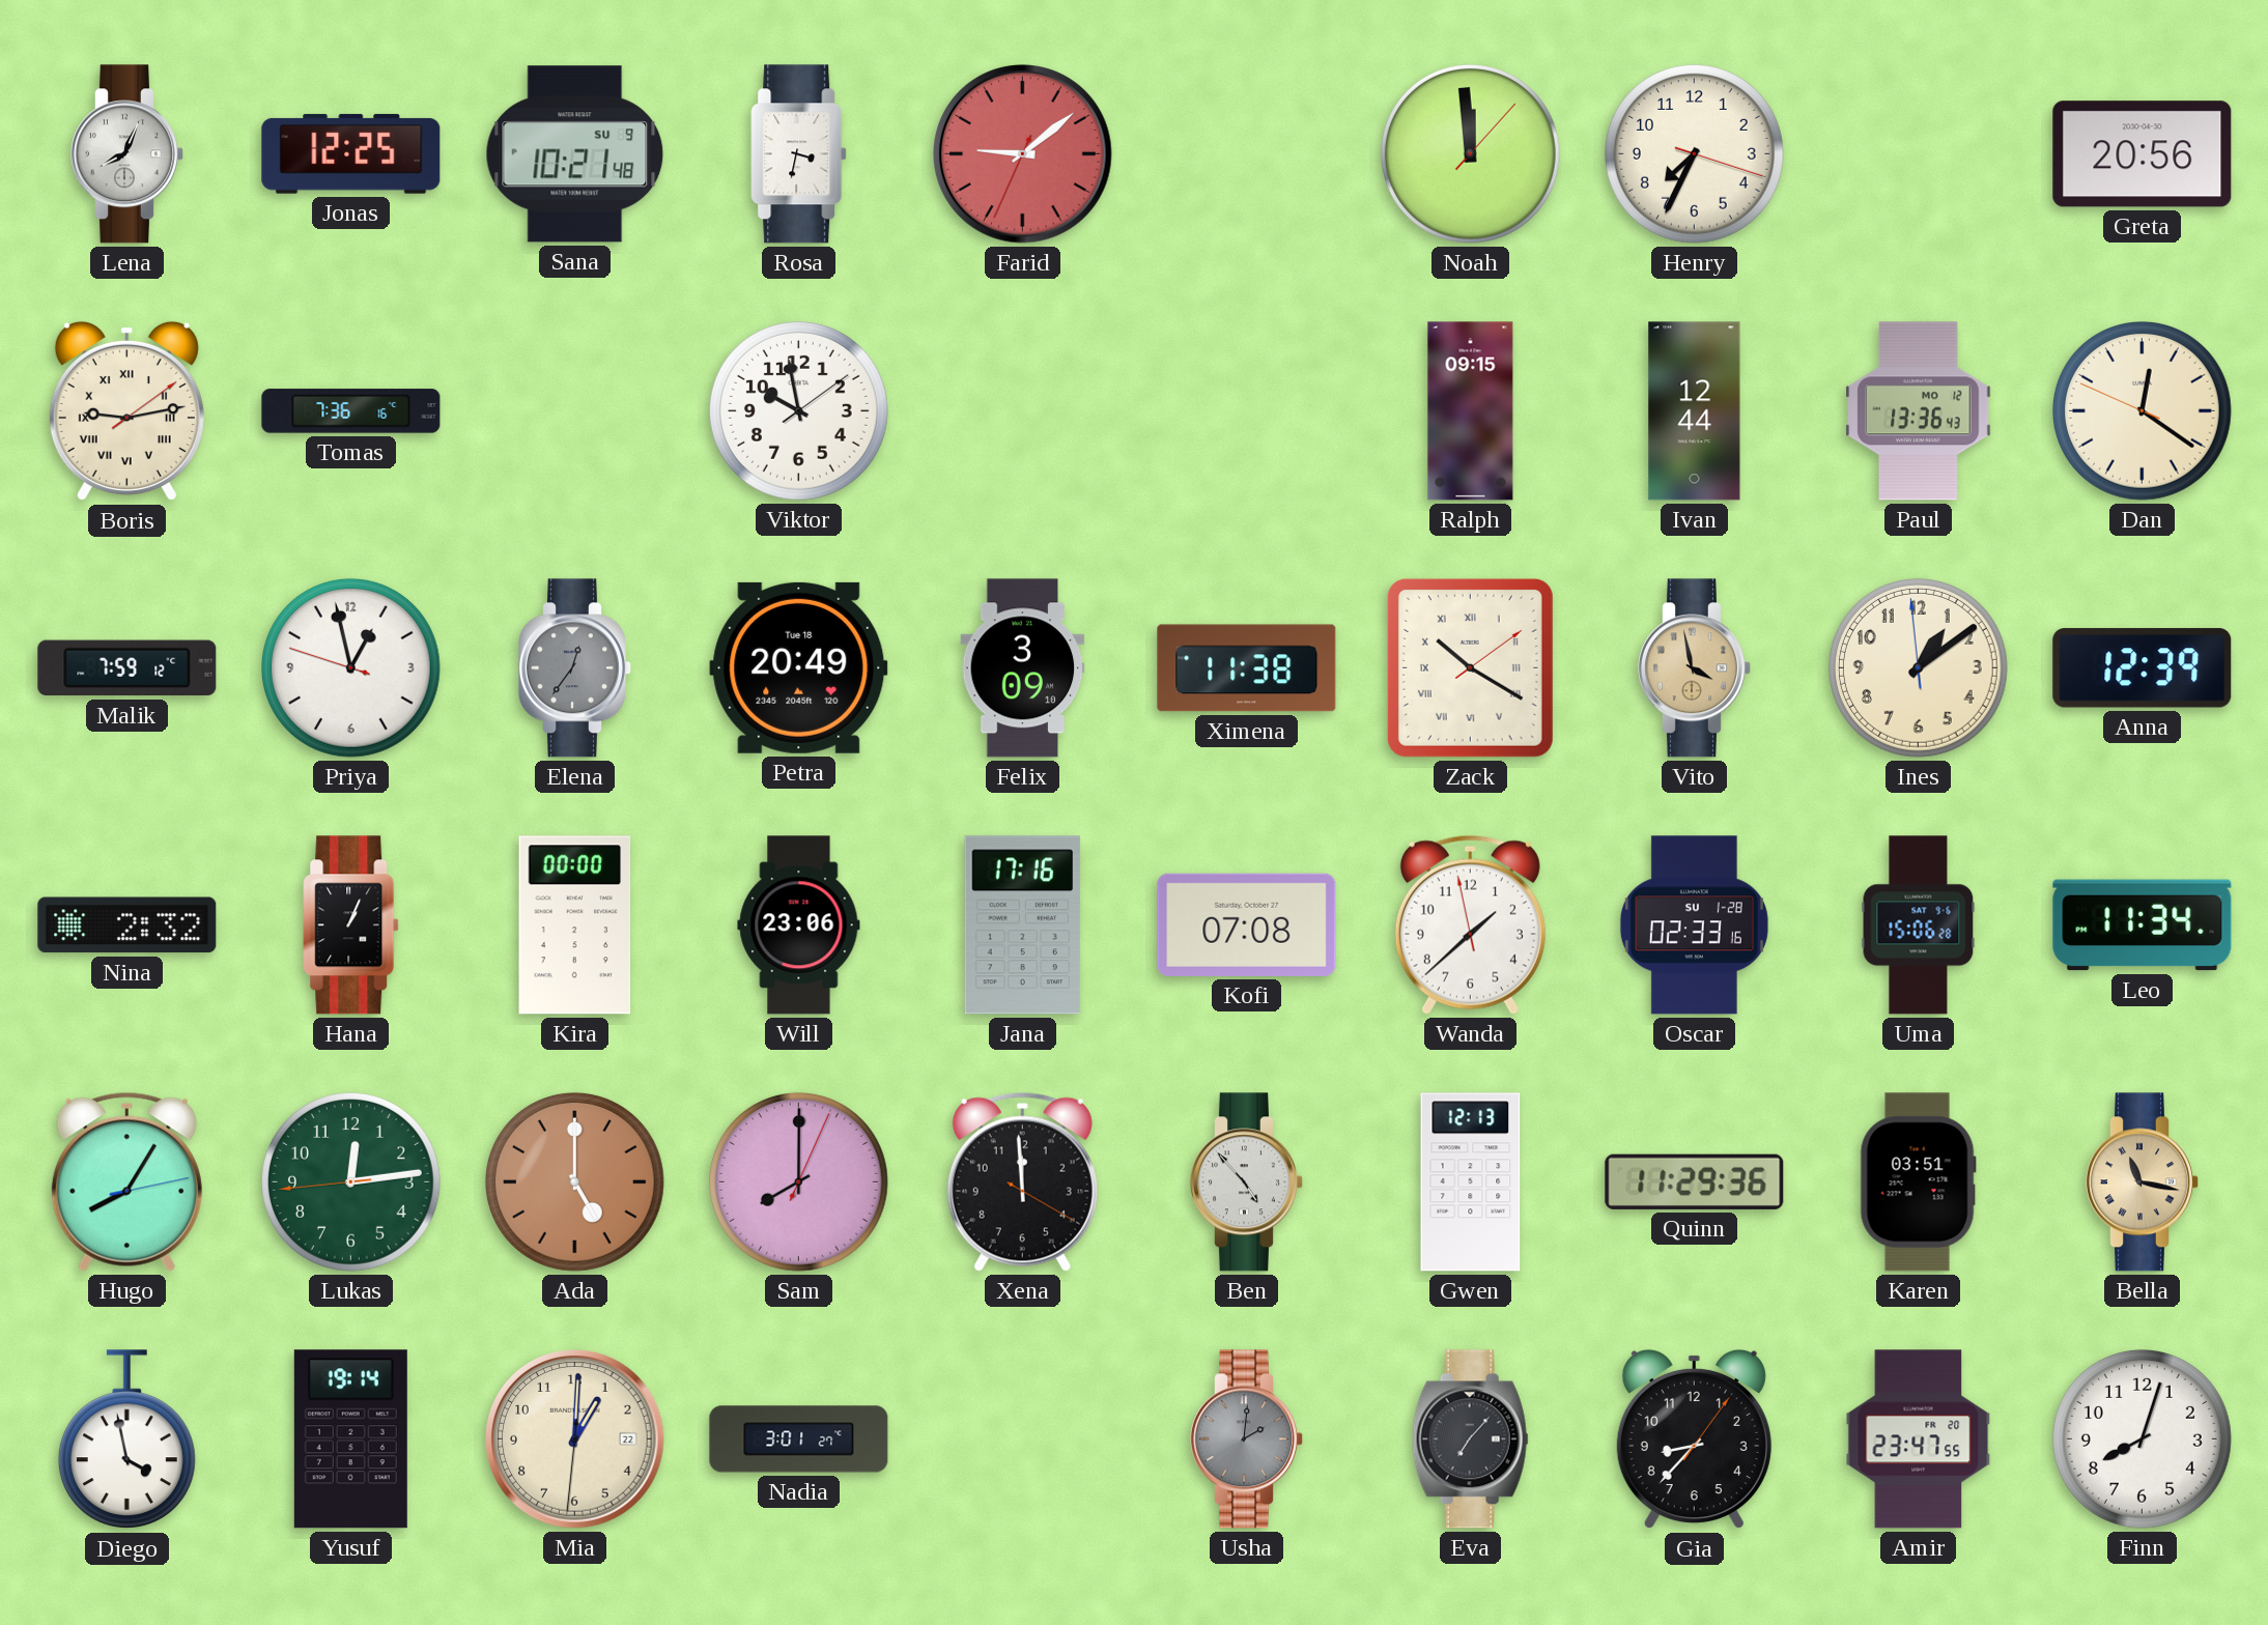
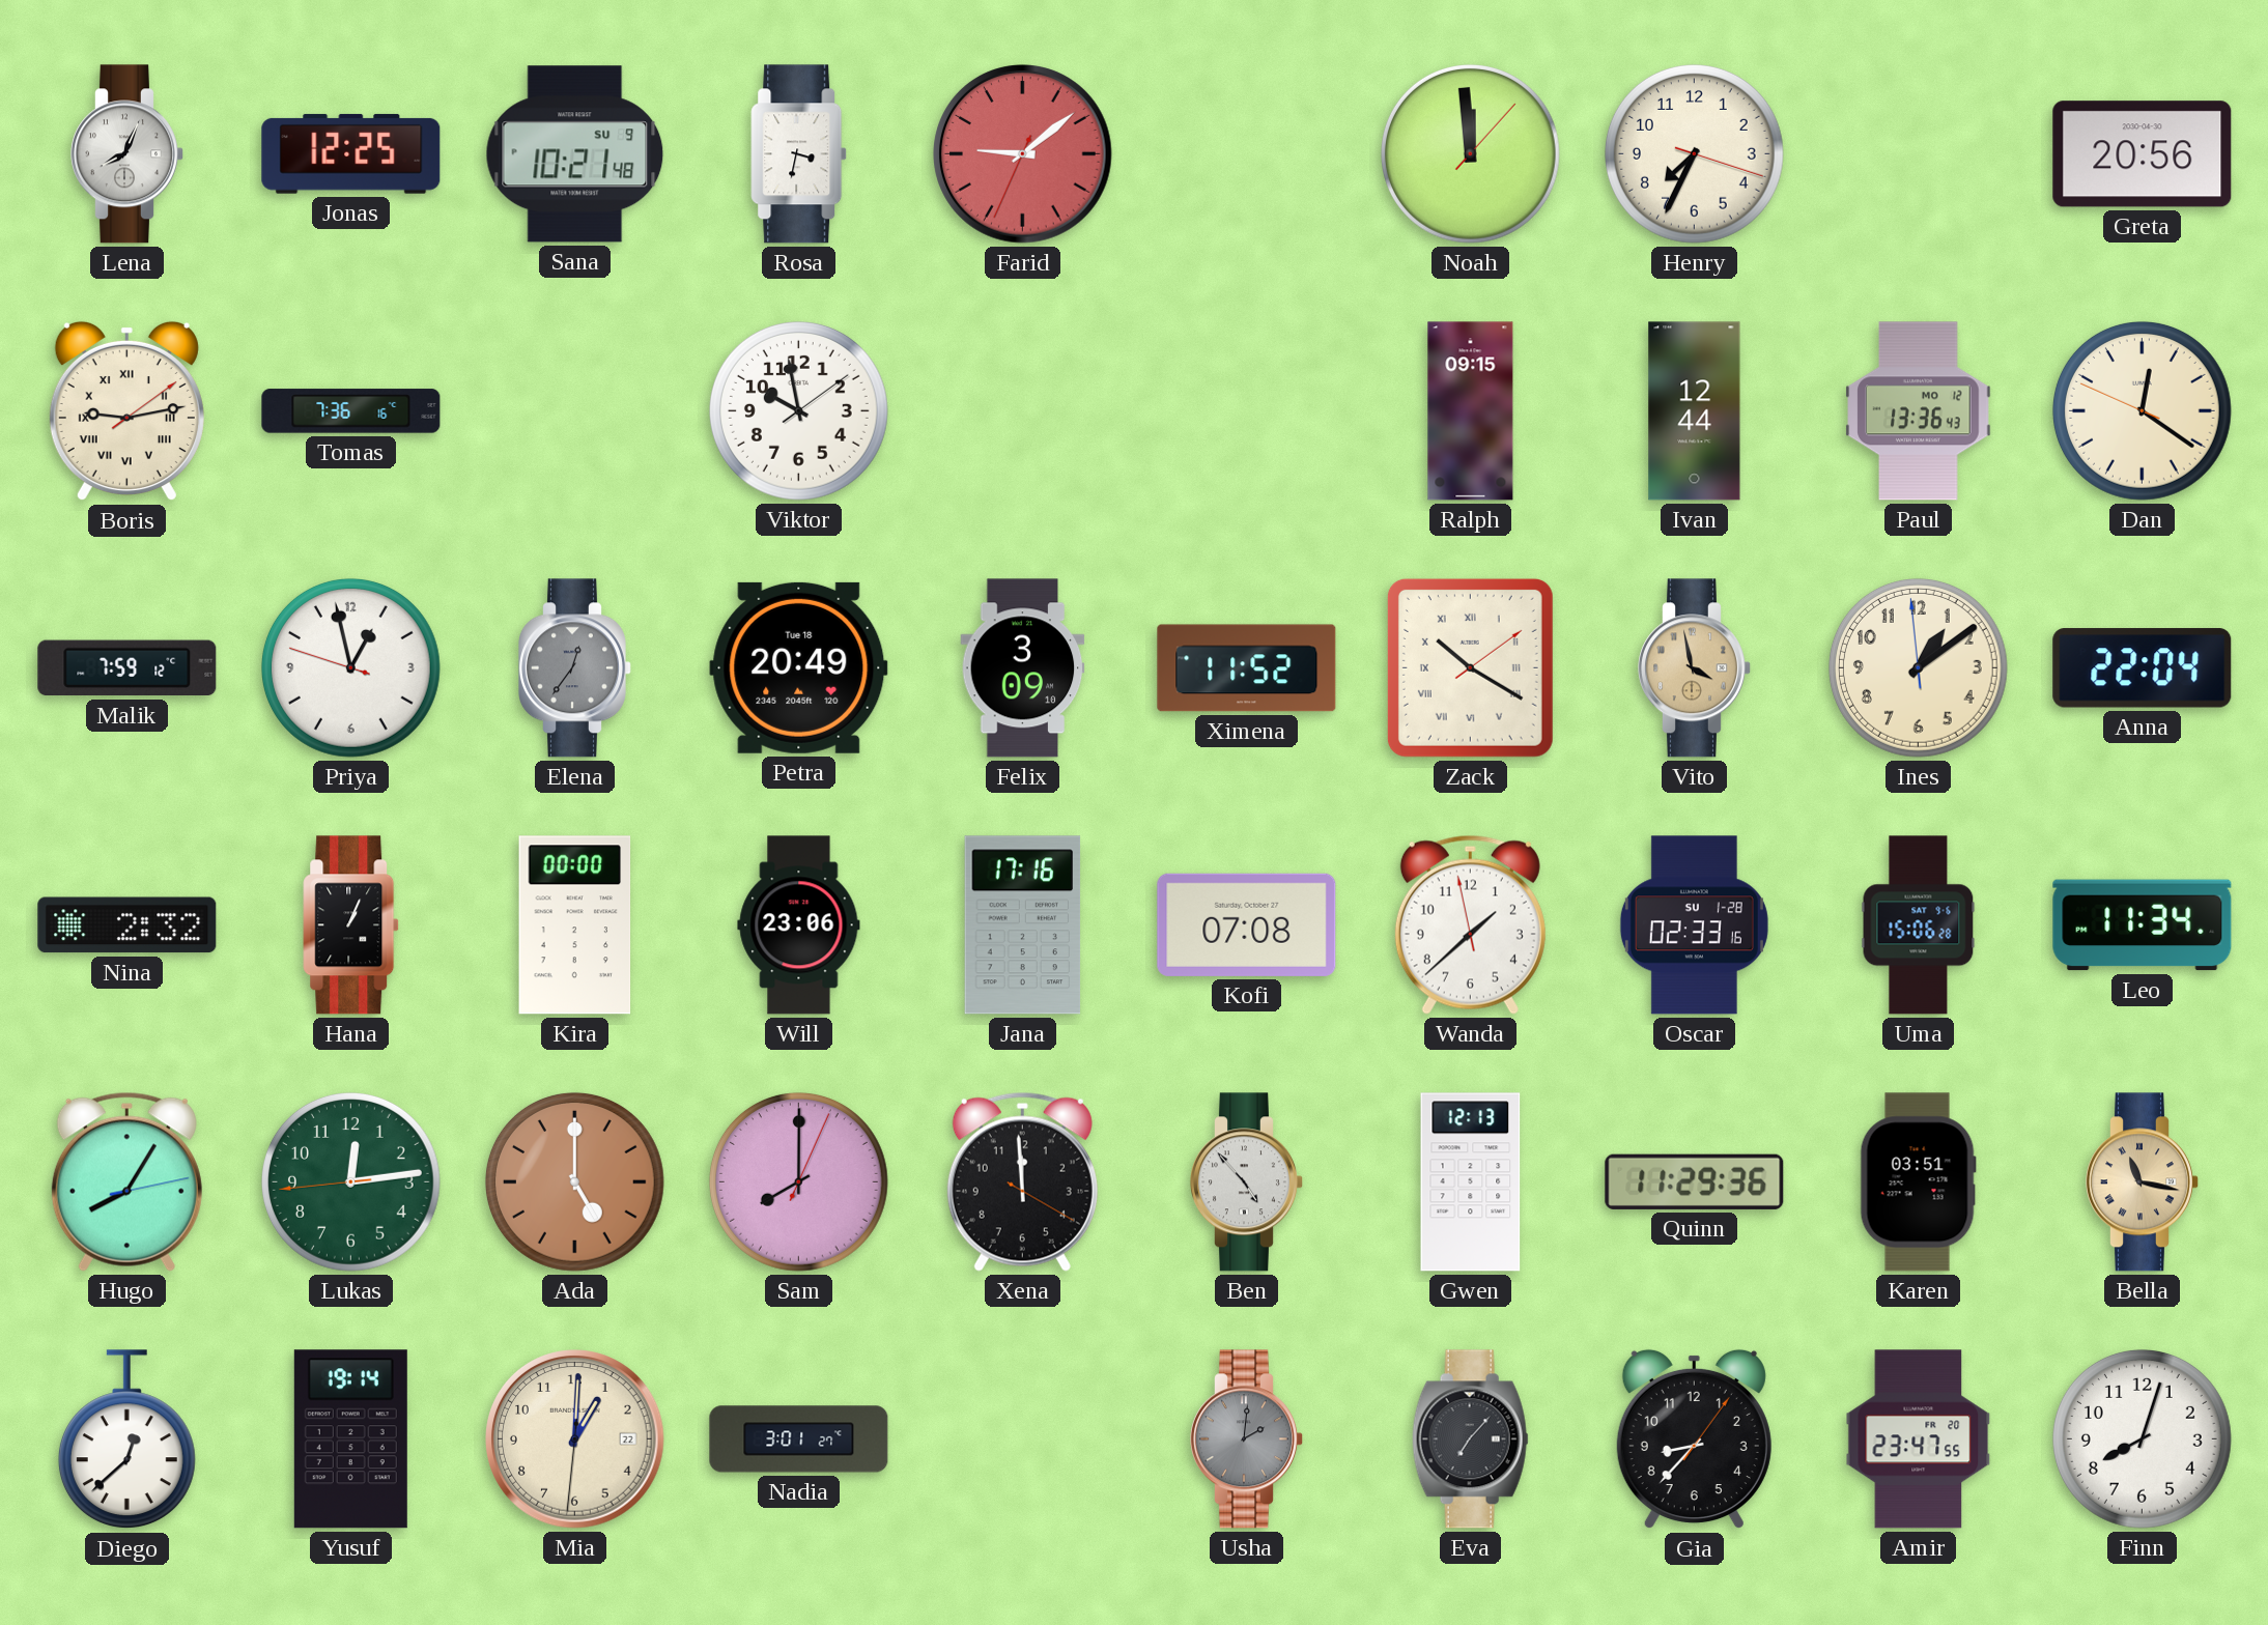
Ximena: 11:38 -> 11:52 (1247, 668)
Anna: 12:39 -> 22:04 (2143, 668)
Diego: 3:58 -> 12:38 (126, 1439)
